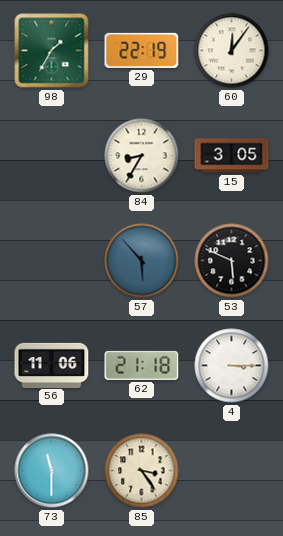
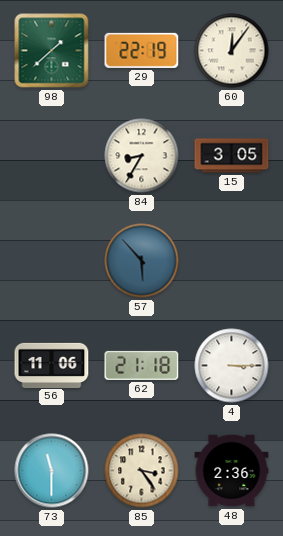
98: 1:35 -> 1:38 (52, 51)
53: 5:49 -> none (232, 261)
48: none -> 2:36 (232, 471)
